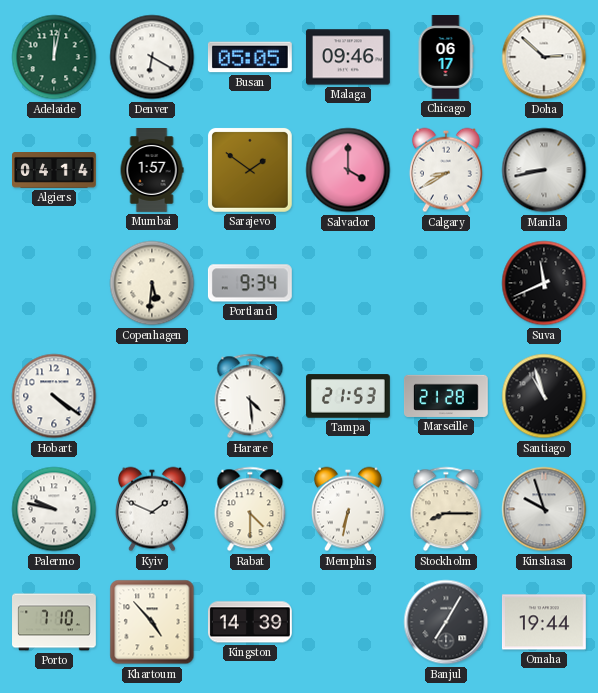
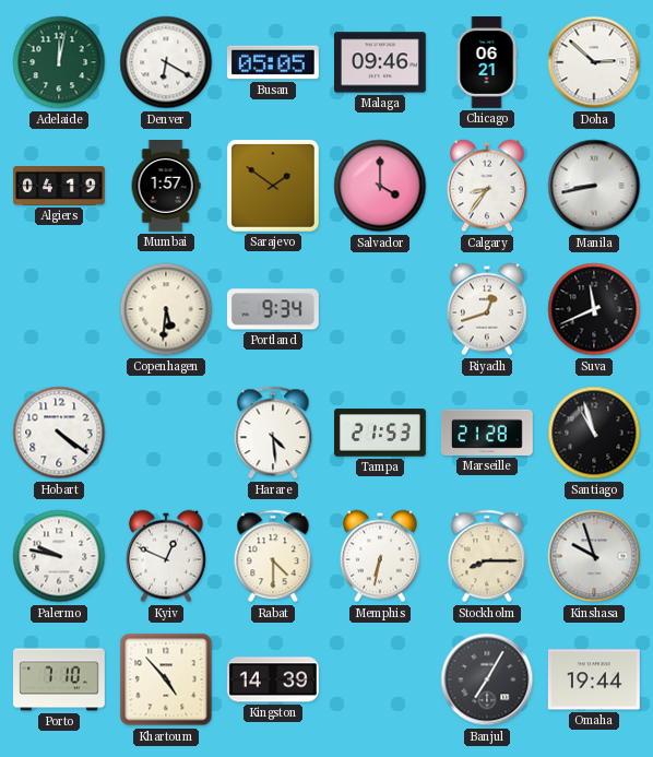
Chicago: 06:17 -> 06:21 (487, 63)
Algiers: 04:14 -> 04:19 (60, 187)
Calgary: 8:40 -> 8:36 (487, 186)
Riyadh: none -> 12:42 (487, 309)
Kyiv: 1:49 -> 12:49 (166, 556)
